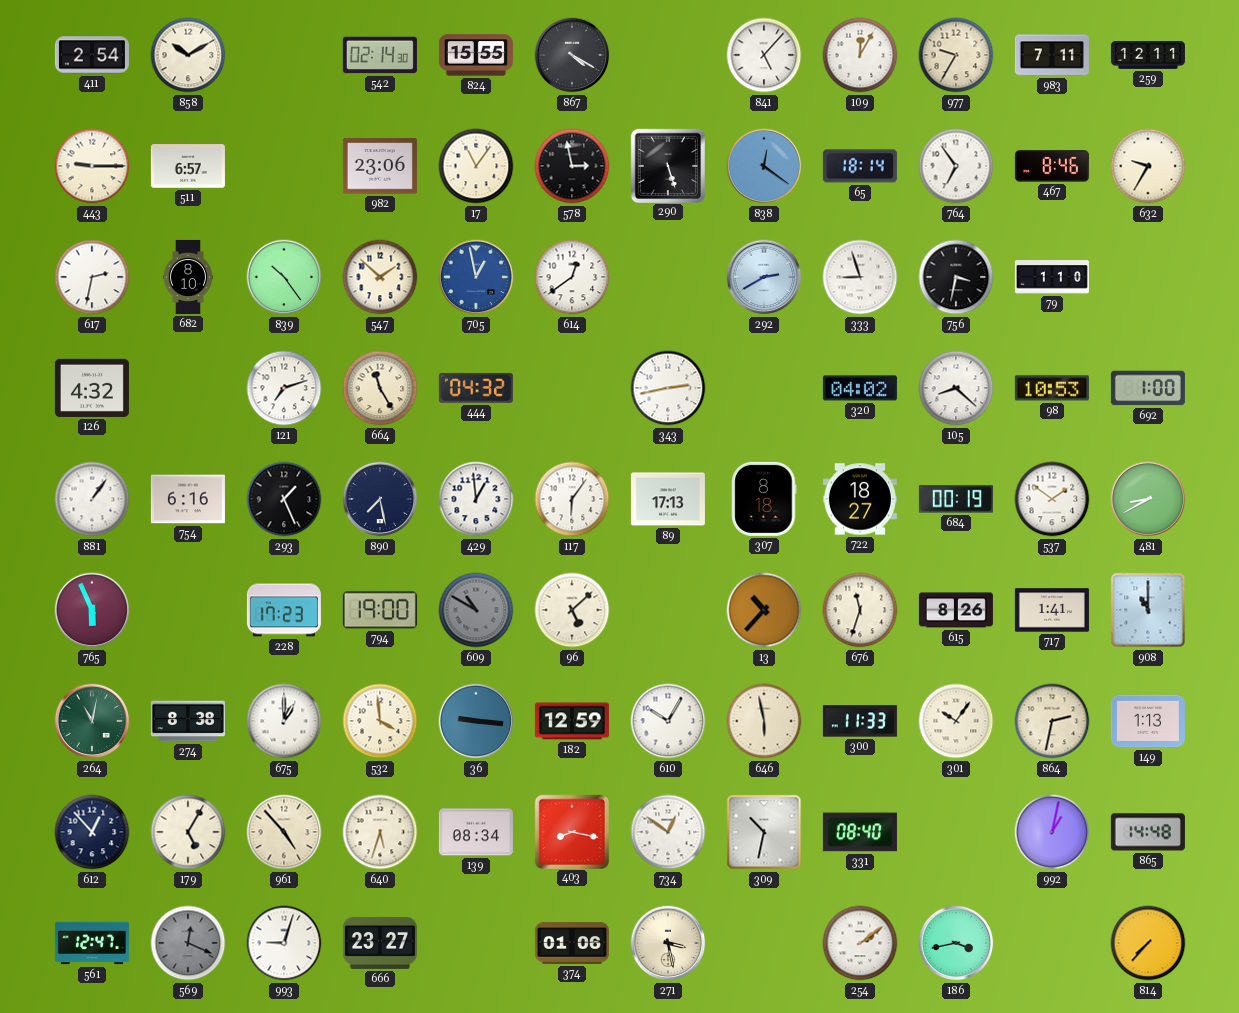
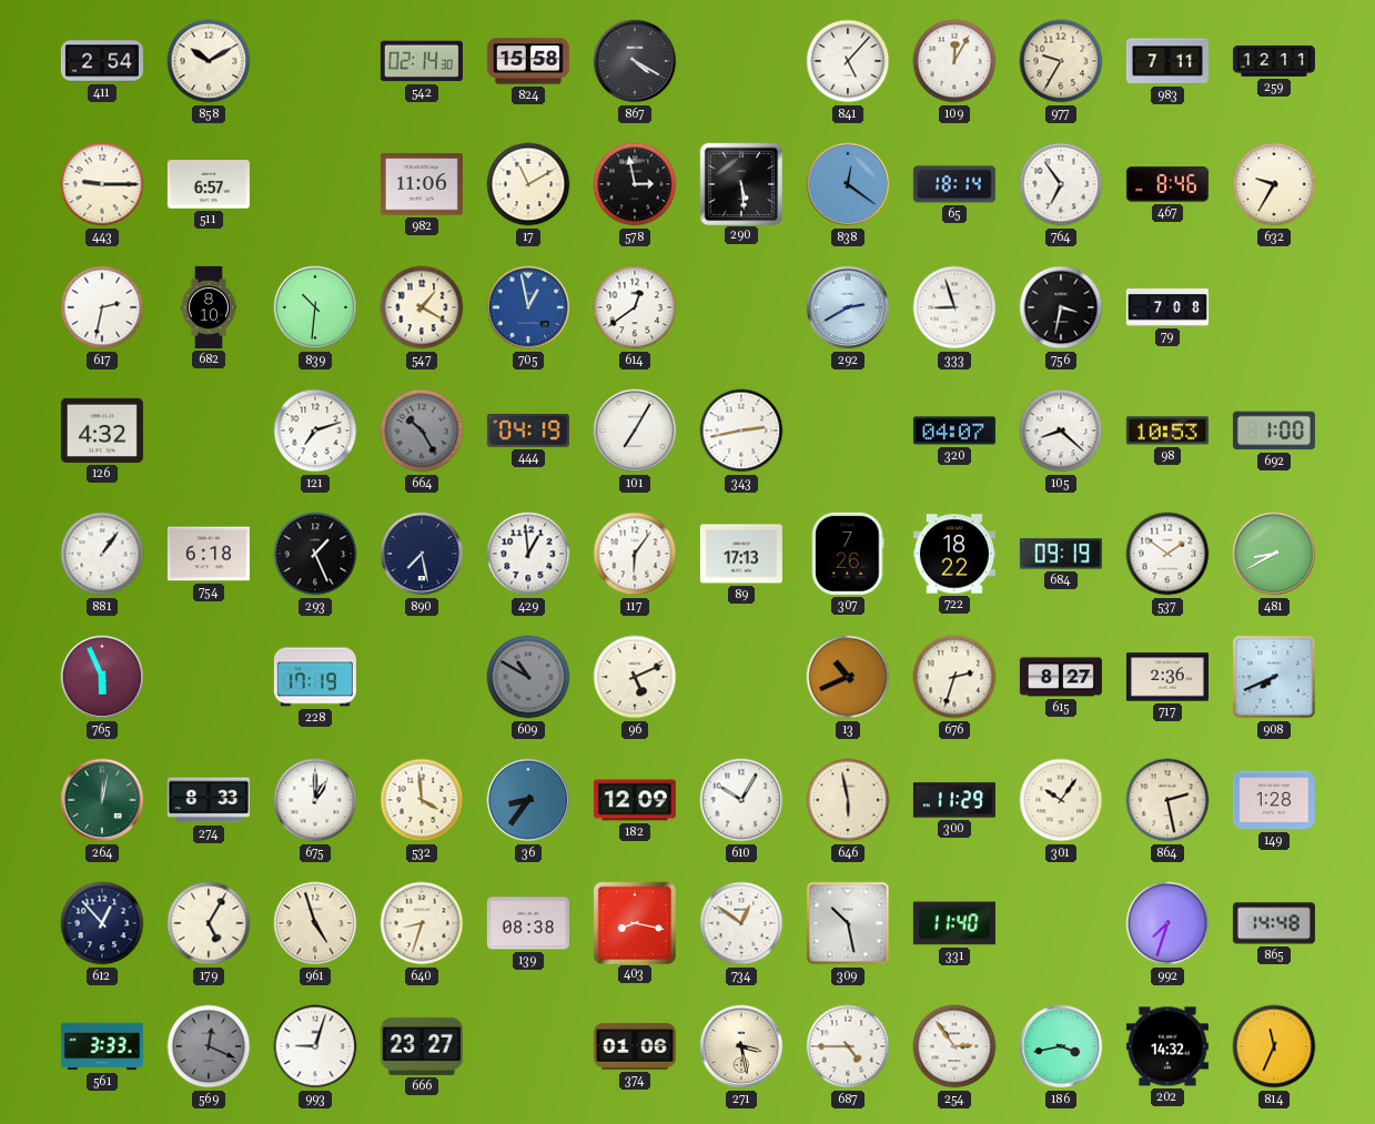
824: 15:55 -> 15:58 (528, 61)
982: 23:06 -> 11:06 (422, 184)
17: 11:06 -> 11:10 (528, 184)
290: 5:27 -> 5:29 (740, 183)
839: 10:24 -> 10:31 (315, 307)
547: 1:52 -> 1:20 (422, 307)
79: 1:10 -> 7:08 (1167, 307)
664: 11:25 -> 10:25 (422, 431)
664 dial: cream -> grey (422, 431)
444: 04:32 -> 04:19 (528, 431)
101: none -> 7:05 (635, 431)
320: 04:02 -> 04:07 (954, 431)
754: 6:16 -> 6:18 (209, 554)
307: 8:18 -> 7:26 (848, 554)
722: 18:27 -> 18:22 (954, 554)
684: 00:19 -> 09:19 (1061, 554)
228: 17:23 -> 17:19 (315, 677)
794: 19:00 -> none (380, 610)
96: 5:08 -> 5:11 (635, 677)
13: 10:37 -> 10:41 (848, 677)
676: 11:33 -> 2:33 (954, 677)
615: 8:26 -> 8:27 (1061, 677)
717: 1:41 -> 2:36 (1167, 677)
908: 11:00 -> 7:41 (1274, 677)
264: 11:02 -> 12:02 (102, 800)
274: 8:38 -> 8:33 (209, 800)
36: 9:16 -> 8:36 (528, 800)
182: 12:59 -> 12:09 (635, 800)
300: 11:33 -> 11:29 (954, 800)
864: 2:32 -> 2:28 (1167, 800)
149: 1:13 -> 1:28 (1274, 800)
961: 4:53 -> 4:57 (315, 923)
640: 5:33 -> 8:33 (422, 923)
139: 08:34 -> 08:38 (528, 923)
309: 10:32 -> 10:28 (848, 923)
331: 08:40 -> 11:40 (954, 923)
992: 1:02 -> 7:33 (1167, 923)
561: 12:47 -> 3:33 (102, 1046)
687: none -> 4:45 (848, 1046)
254: 2:09 -> 2:54 (954, 1046)
202: none -> 14:32 (1167, 1046)
814: 7:37 -> 11:34 (1274, 1046)
